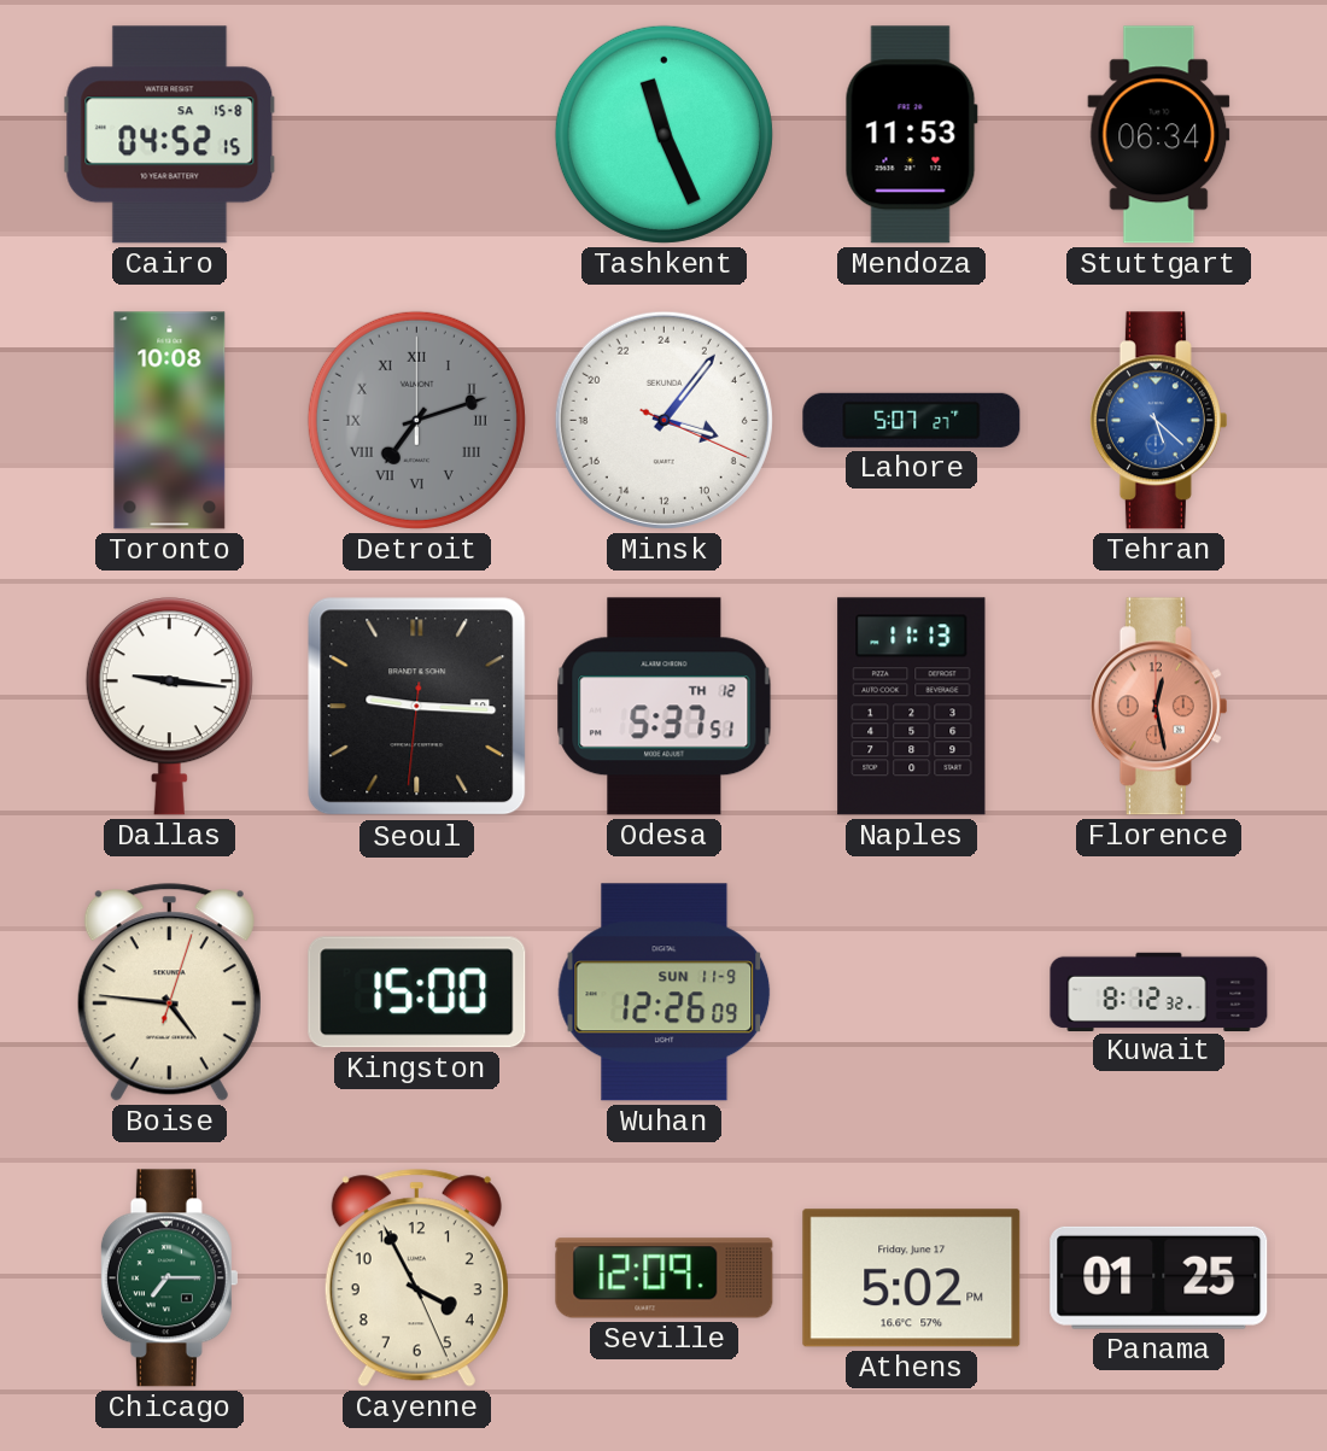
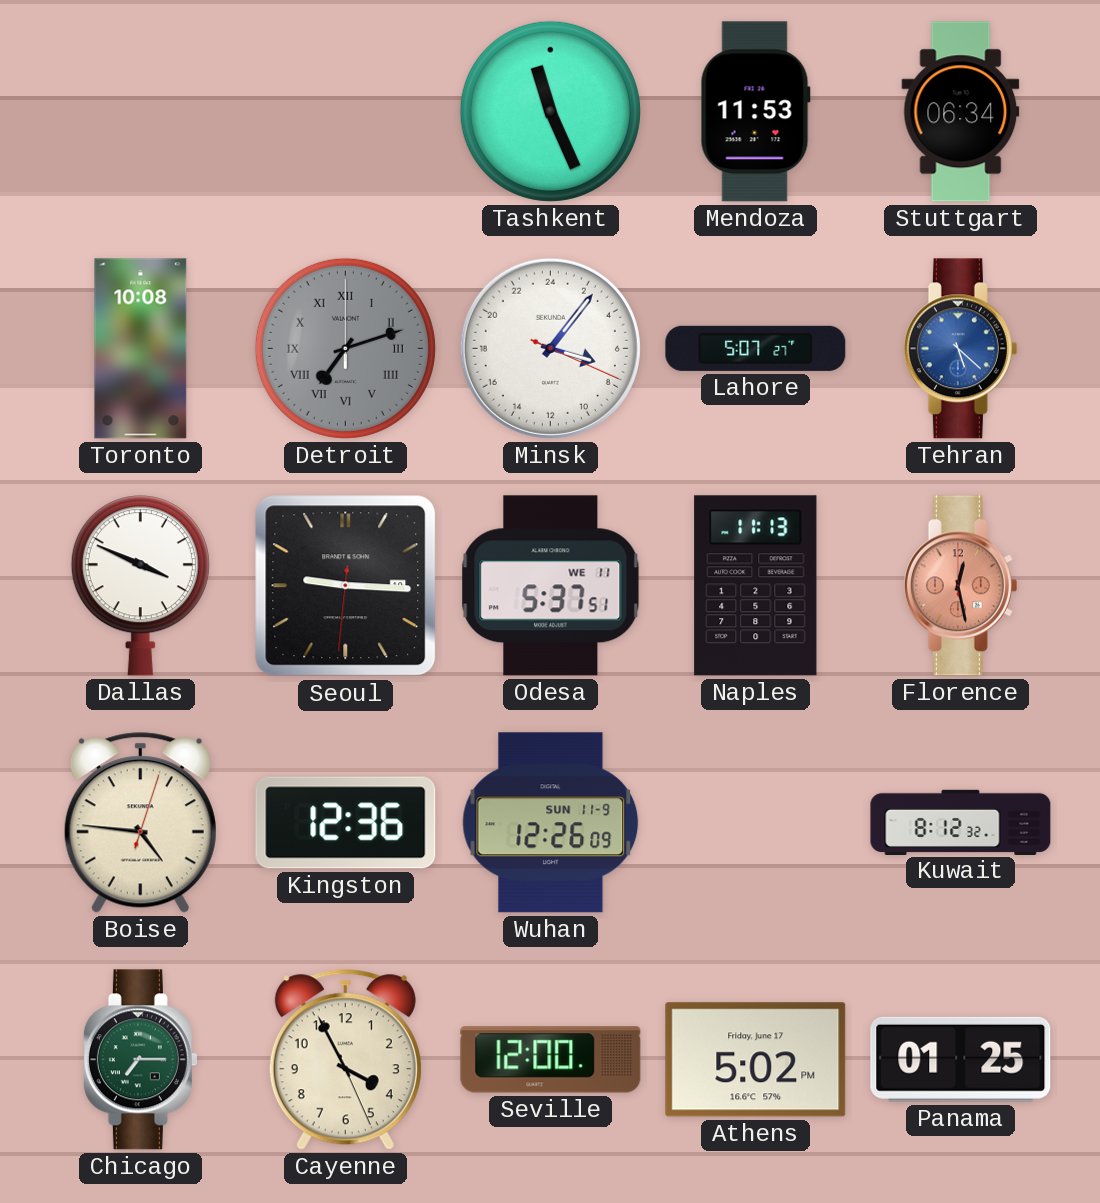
Cairo: 04:52 -> none (170, 135)
Dallas: 9:16 -> 3:49 (140, 586)
Odesa date: TH 12 -> WE 11 (551, 586)
Kingston: 15:00 -> 12:36 (346, 823)
Seville: 12:09 -> 12:00 (551, 1060)
